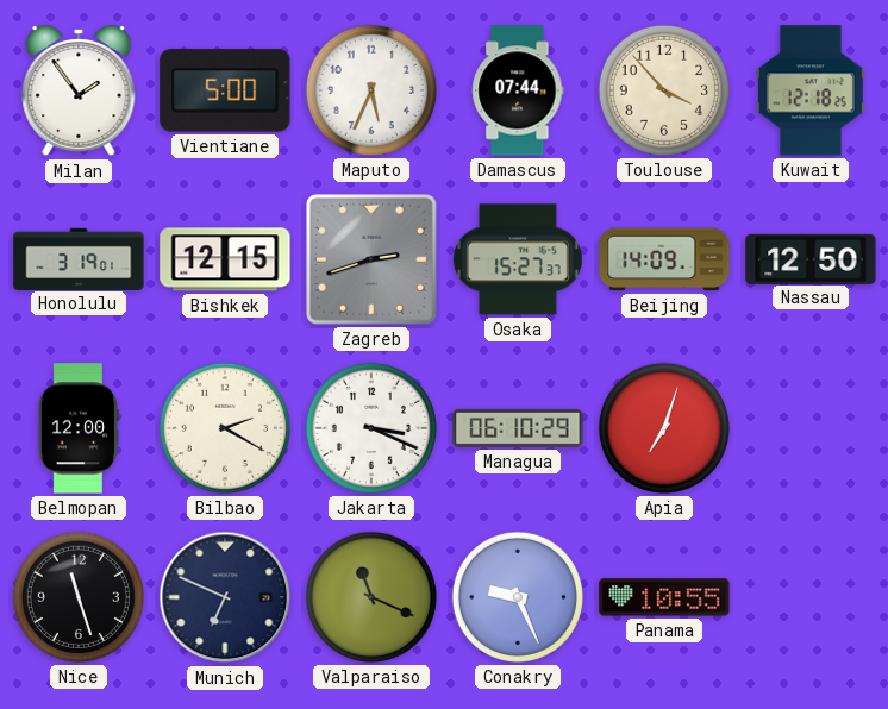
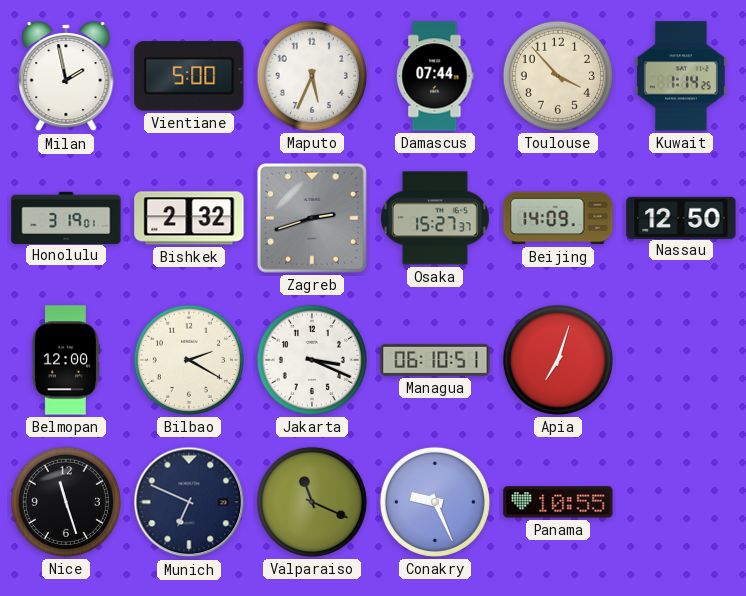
Milan: 1:54 -> 1:58 (66, 76)
Kuwait: 12:18 -> 1:14 (681, 76)
Bishkek: 12:15 -> 2:32 (189, 218)
Managua: 06:10:29 -> 06:10:51 (435, 360)
